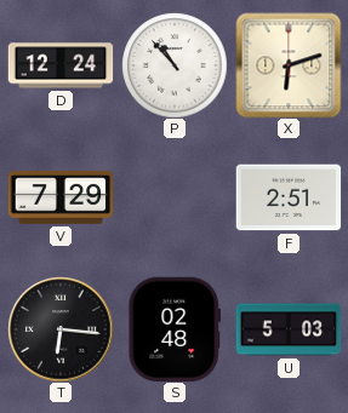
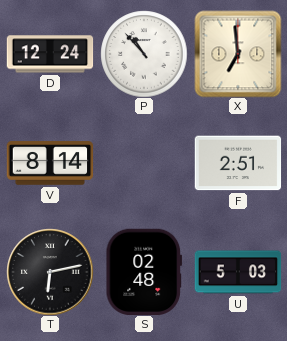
X: 6:12 -> 6:59 (238, 54)
V: 7:29 -> 8:14 (50, 163)
T: 6:16 -> 6:13 (50, 272)
